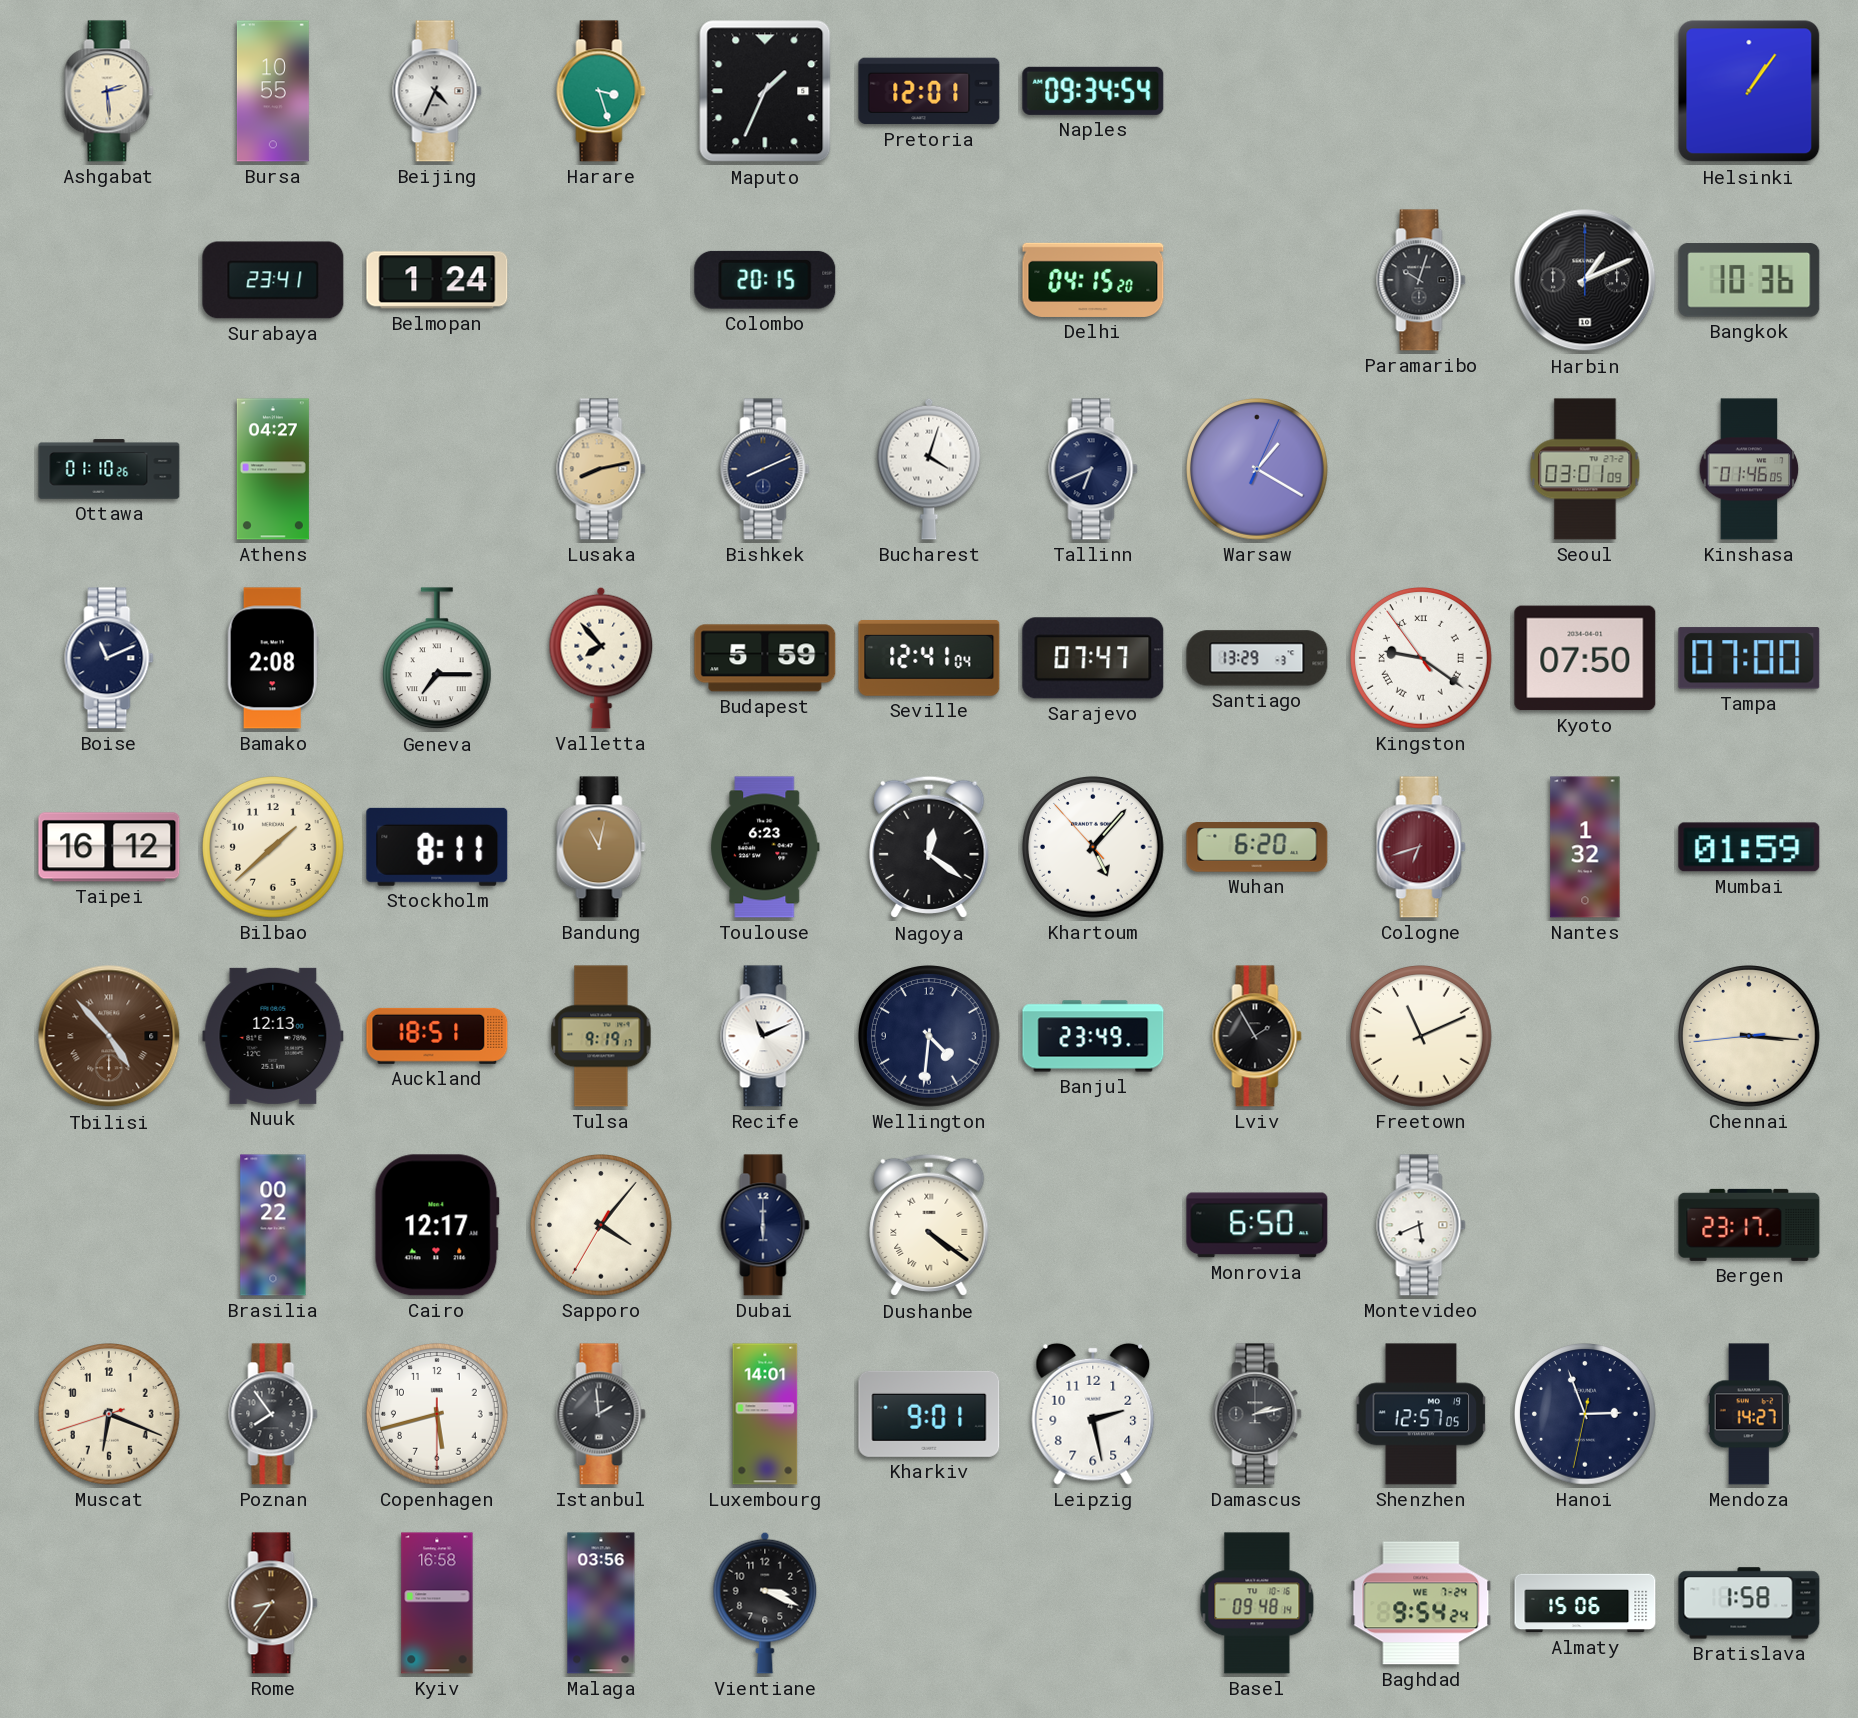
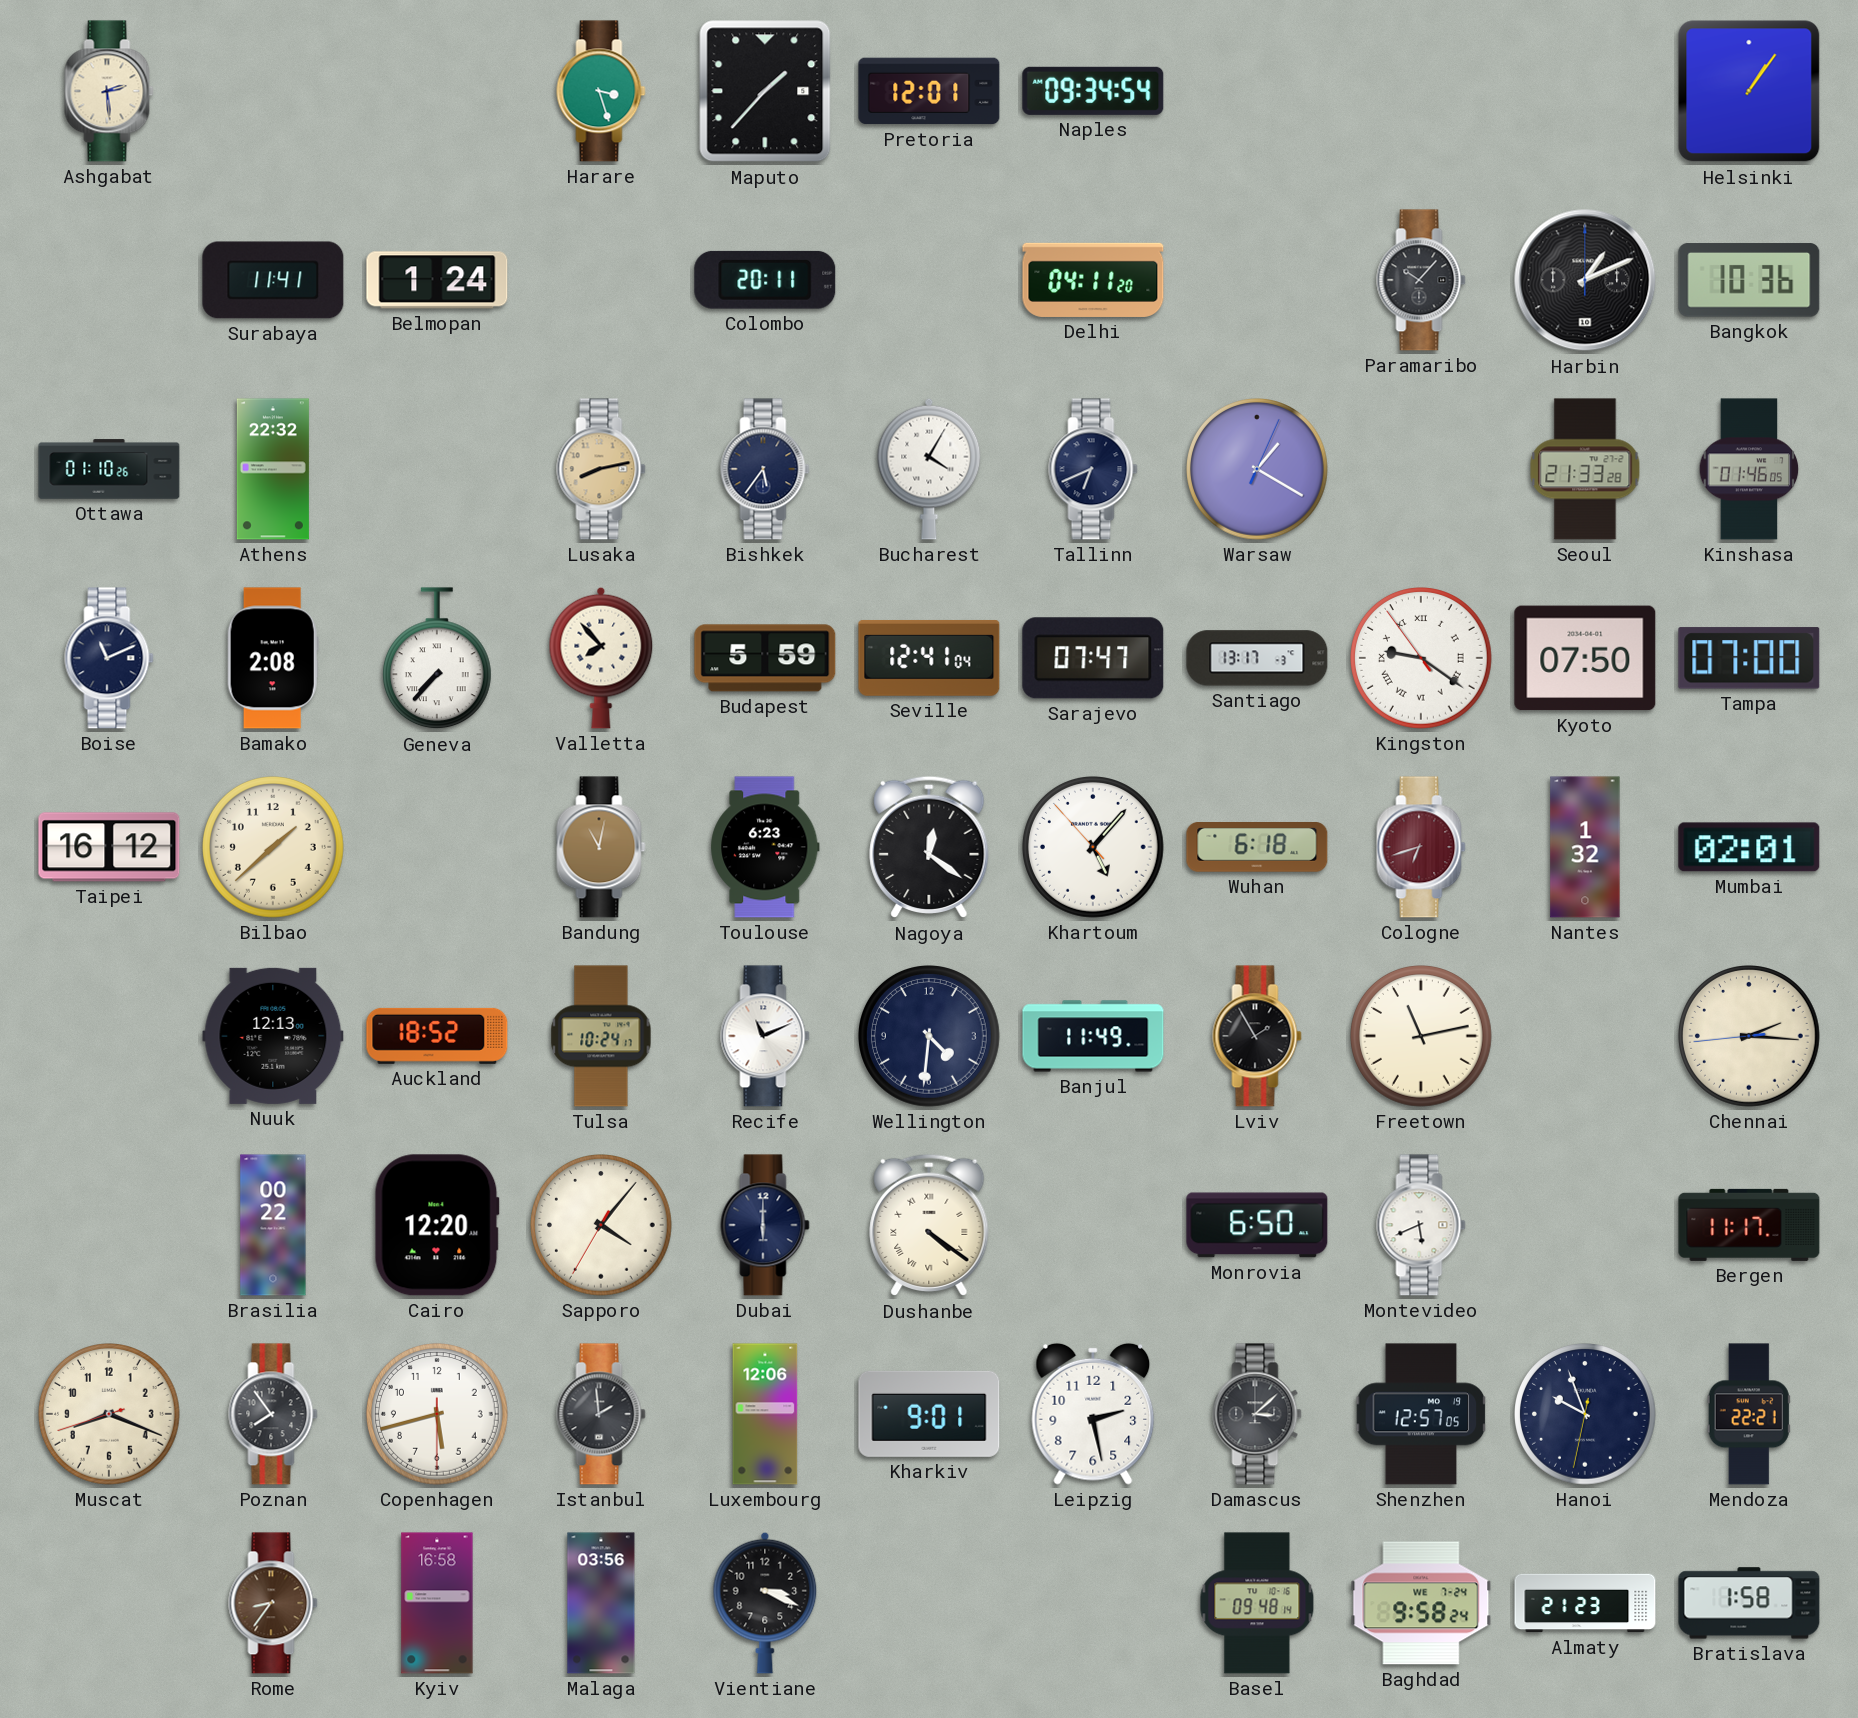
Bursa: 10:55 -> none (273, 91)
Beijing: 4:34 -> none (437, 91)
Maputo: 1:34 -> 1:37 (765, 91)
Surabaya: 23:41 -> 11:41 (273, 280)
Colombo: 20:15 -> 20:11 (765, 280)
Delhi: 04:15 -> 04:11 (1093, 280)
Paramaribo: 10:03 -> 10:07 (1421, 280)
Athens: 04:27 -> 22:32 (273, 469)
Bishkek: 8:11 -> 5:36 (765, 469)
Bucharest: 4:03 -> 4:05 (929, 469)
Seoul: 03:01 -> 21:33 (1585, 469)
Geneva: 7:15 -> 7:37 (437, 659)
Santiago: 13:29 -> 13:17 (1257, 658)
Stockholm: 8:11 -> none (437, 847)
Wuhan: 6:20 -> 6:18 (1257, 847)
Mumbai: 01:59 -> 02:01 (1749, 847)
Tbilisi: 4:53 -> none (109, 1036)
Auckland: 18:51 -> 18:52 (437, 1036)
Tulsa: 9:19 -> 10:24 (601, 1036)
Banjul: 23:49 -> 11:49 (1093, 1036)
Freetown: 11:11 -> 11:13 (1422, 1037)
Chennai: 3:15 -> 2:15 (1750, 1037)
Cairo: 12:17 -> 12:20 (437, 1225)
Bergen: 23:17 -> 11:17 (1749, 1225)
Muscat: 6:18 -> 8:18 (110, 1415)
Luxembourg: 14:01 -> 12:06 (765, 1414)
Damascus: 2:13 -> 3:08 (1257, 1414)
Hanoi: 2:56 -> 9:56 (1586, 1415)
Mendoza: 14:27 -> 22:21 (1749, 1414)
Baghdad: 9:54 -> 9:58 (1421, 1603)
Almaty: 15:06 -> 21:23 (1585, 1603)
